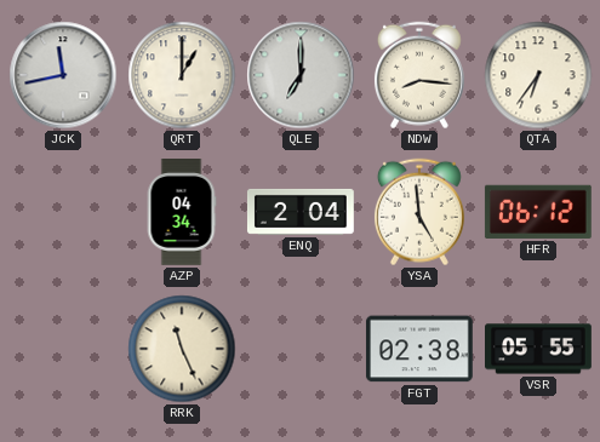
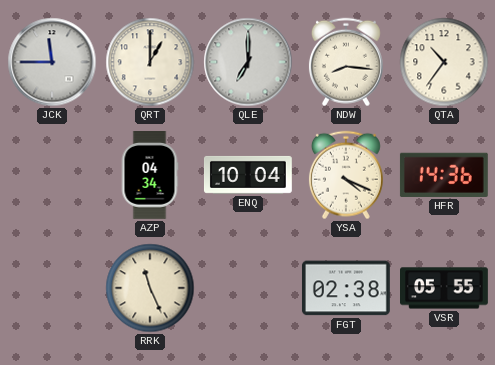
JCK: 11:43 -> 11:45 (52, 62)
QTA: 6:36 -> 10:36 (444, 62)
ENQ: 2:04 -> 10:04 (248, 175)
YSA: 4:59 -> 4:19 (346, 175)
HFR: 06:12 -> 14:36 (444, 175)
